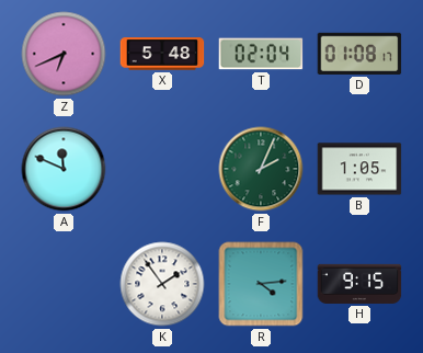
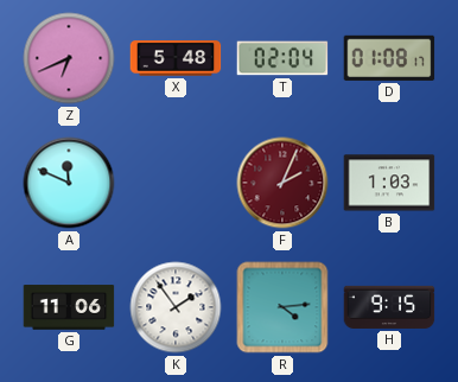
F dial: green -> burgundy (282, 183)
B: 1:05 -> 1:03 (389, 183)
G: none -> 11:06 (69, 307)
